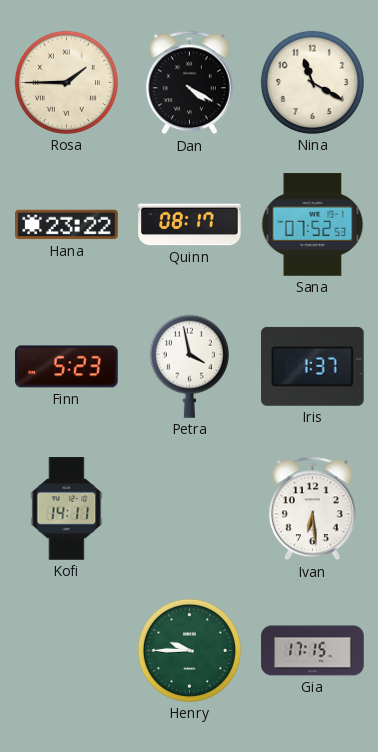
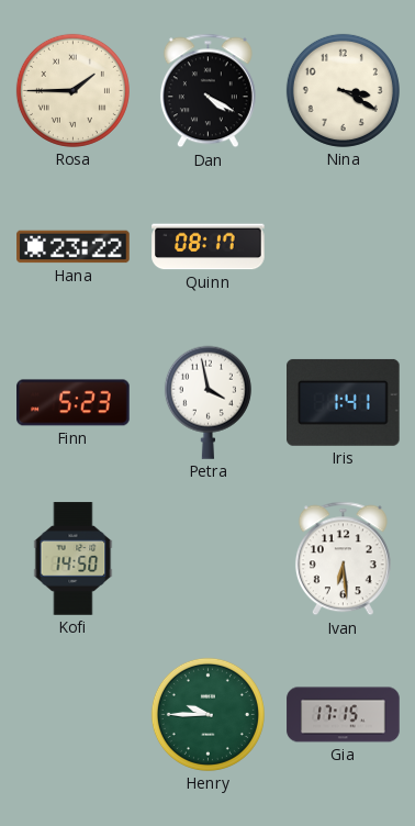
Nina: 11:20 -> 3:20 (343, 90)
Sana: 07:52 -> none (313, 225)
Iris: 1:37 -> 1:41 (344, 402)
Kofi: 14:11 -> 14:50 (74, 559)
